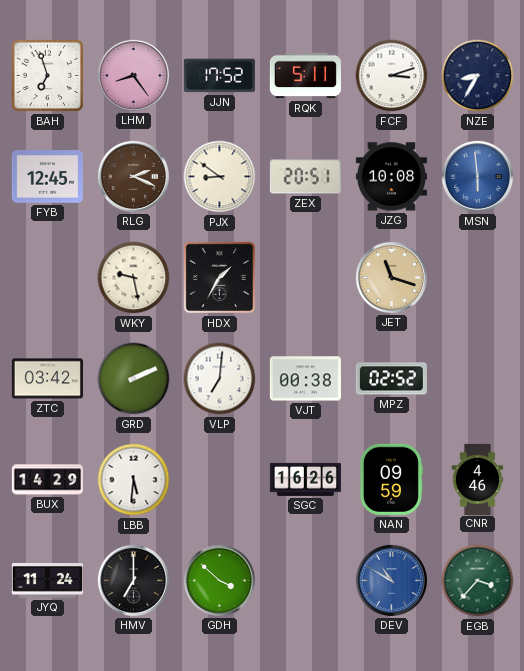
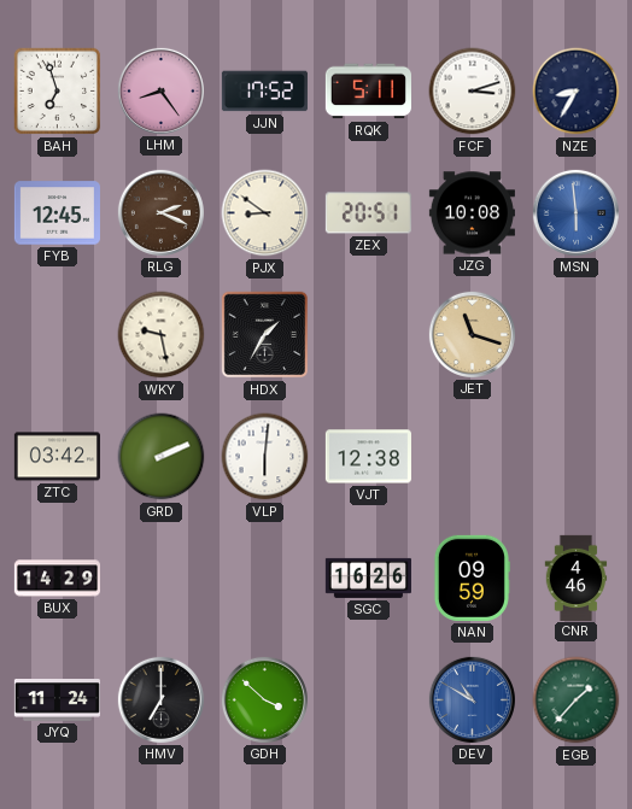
VLP: 7:01 -> 6:01 (265, 457)
VJT: 00:38 -> 12:38 (368, 457)
MPZ: 02:52 -> none (391, 379)
LBB: 5:31 -> none (134, 480)
EGB: 3:37 -> 1:37 (577, 700)
